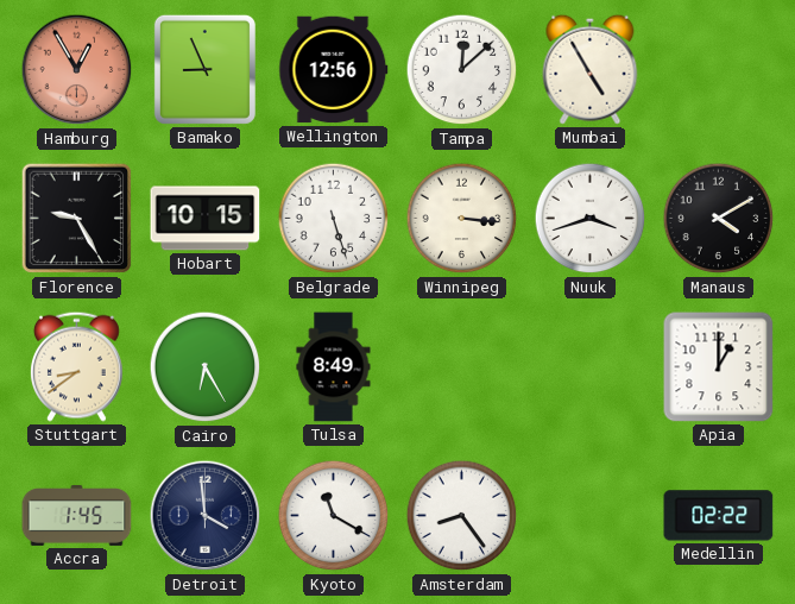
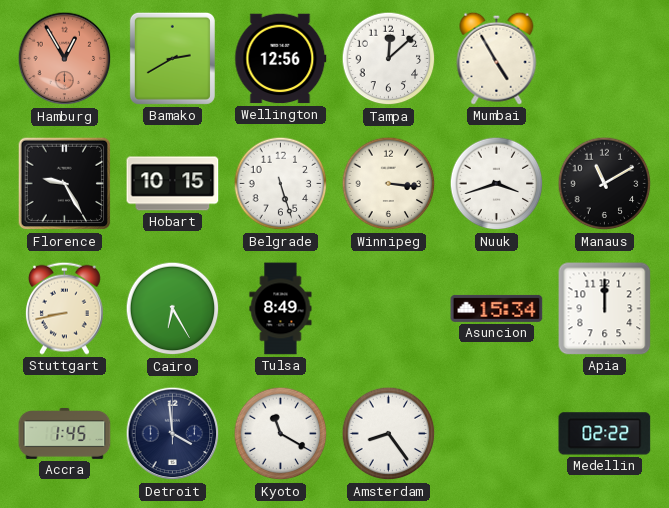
Bamako: 8:56 -> 2:40 (172, 58)
Manaus: 4:10 -> 11:10 (605, 184)
Stuttgart: 8:39 -> 8:43 (64, 308)
Asuncion: none -> 15:34 (497, 308)
Apia: 1:00 -> 12:00 (605, 309)
